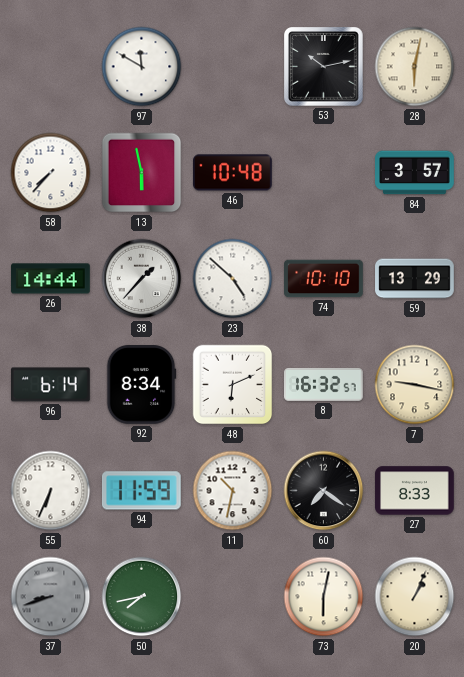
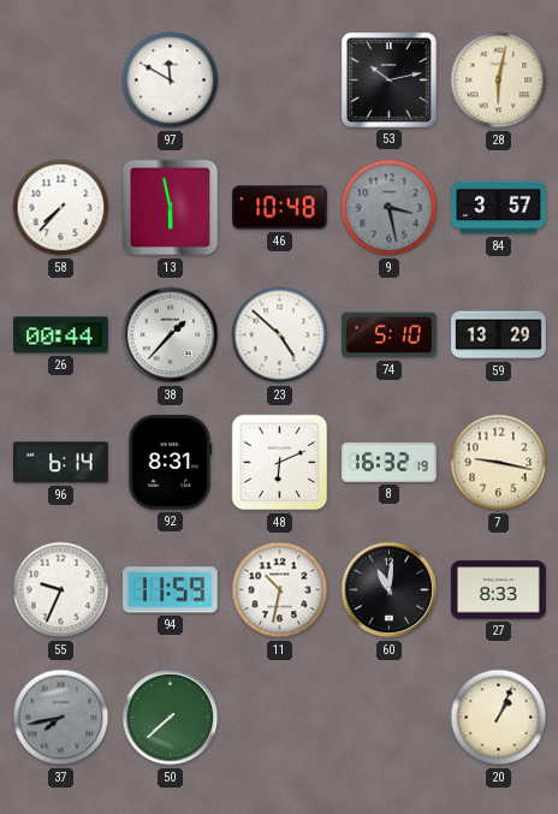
9: none -> 3:28 (390, 208)
26: 14:44 -> 00:44 (61, 335)
74: 10:10 -> 5:10 (390, 335)
92: 8:34 -> 8:31 (170, 463)
8: 16:32:57 -> 16:32:19 (390, 462)
55: 6:34 -> 9:34 (61, 590)
60: 7:21 -> 11:01 (390, 590)
37: 8:42 -> 7:43 (61, 718)
50: 7:43 -> 7:38 (171, 718)
73: 6:02 -> none (324, 597)
